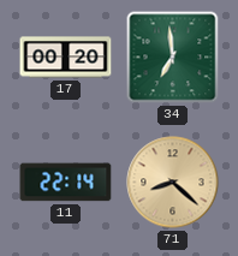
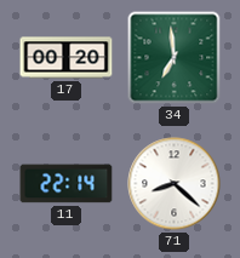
71 dial: champagne -> white (175, 184)
